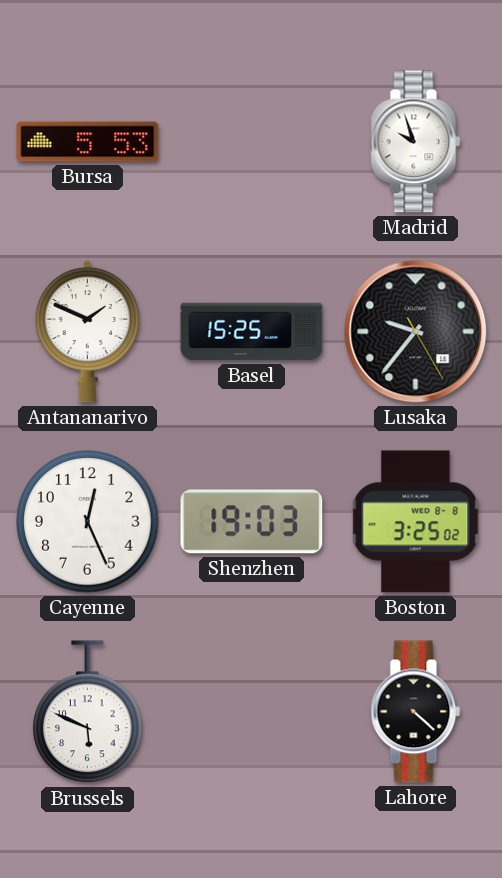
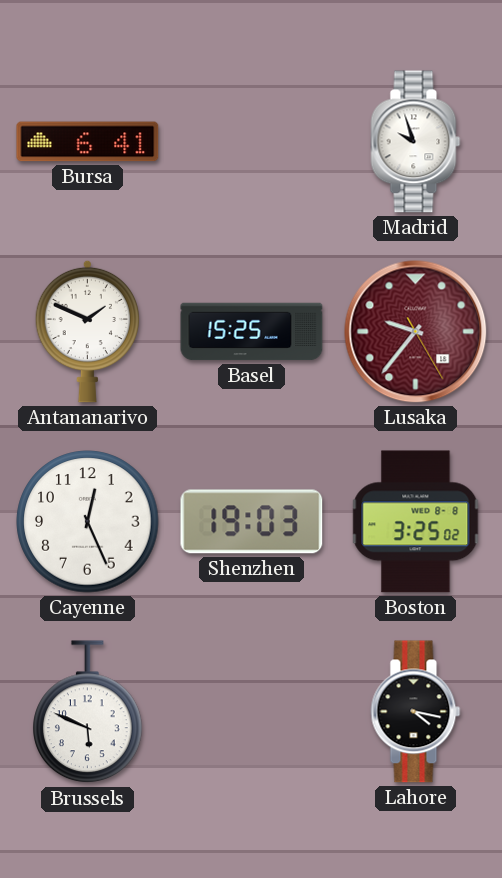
Bursa: 5:53 -> 6:41 (88, 142)
Lusaka dial: black -> burgundy (416, 332)
Lahore: 4:22 -> 4:17 (416, 712)
